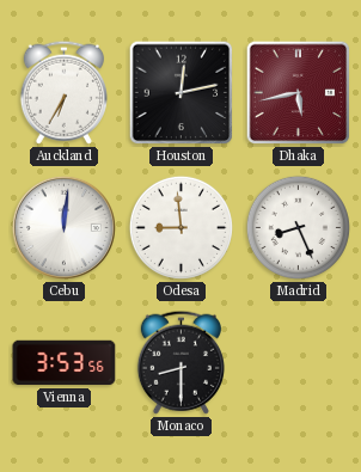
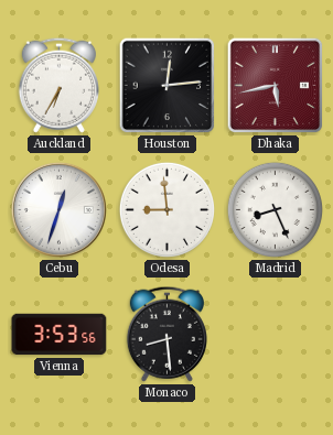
Houston: 12:13 -> 12:14 (168, 86)
Cebu: 12:01 -> 12:33 (58, 209)
Monaco: 8:30 -> 8:29 (166, 334)
